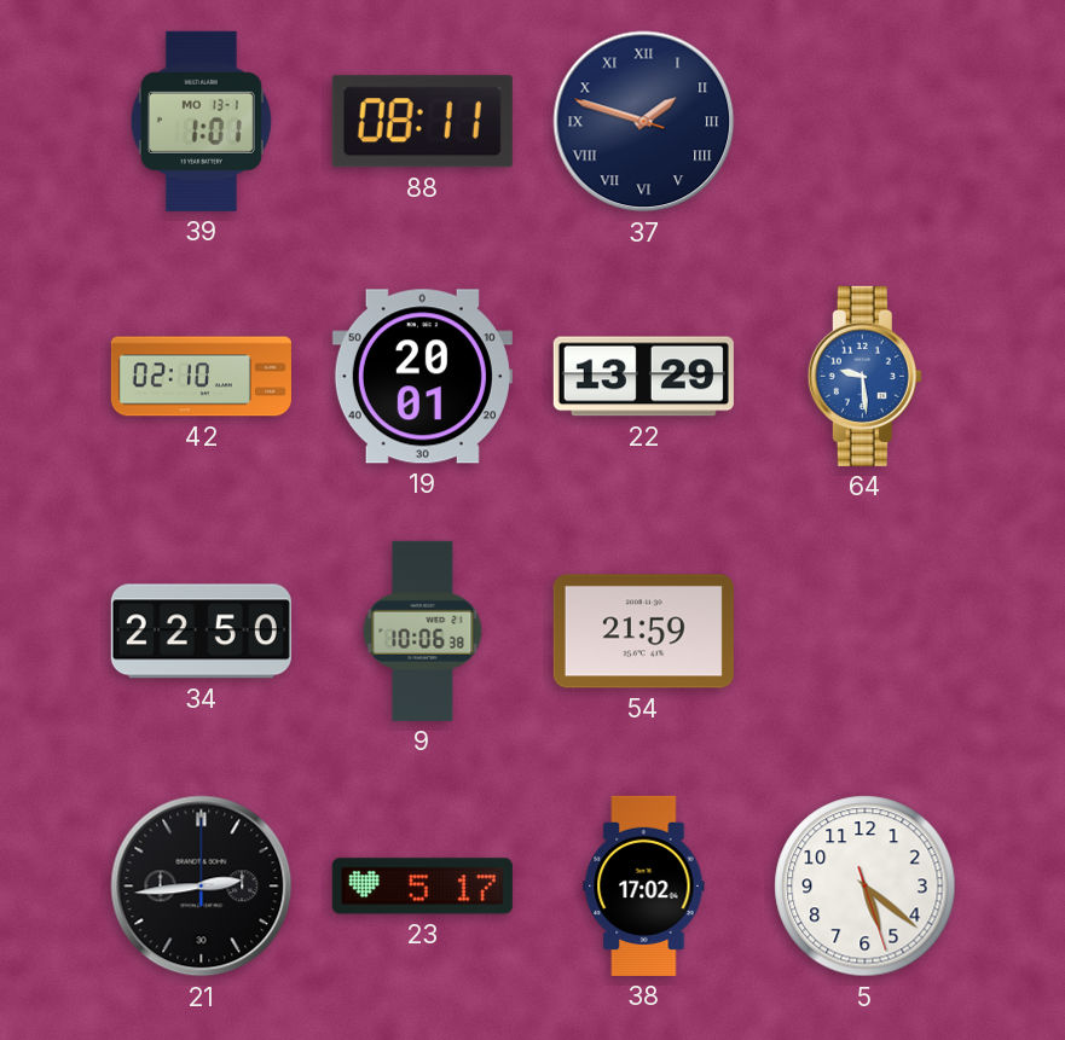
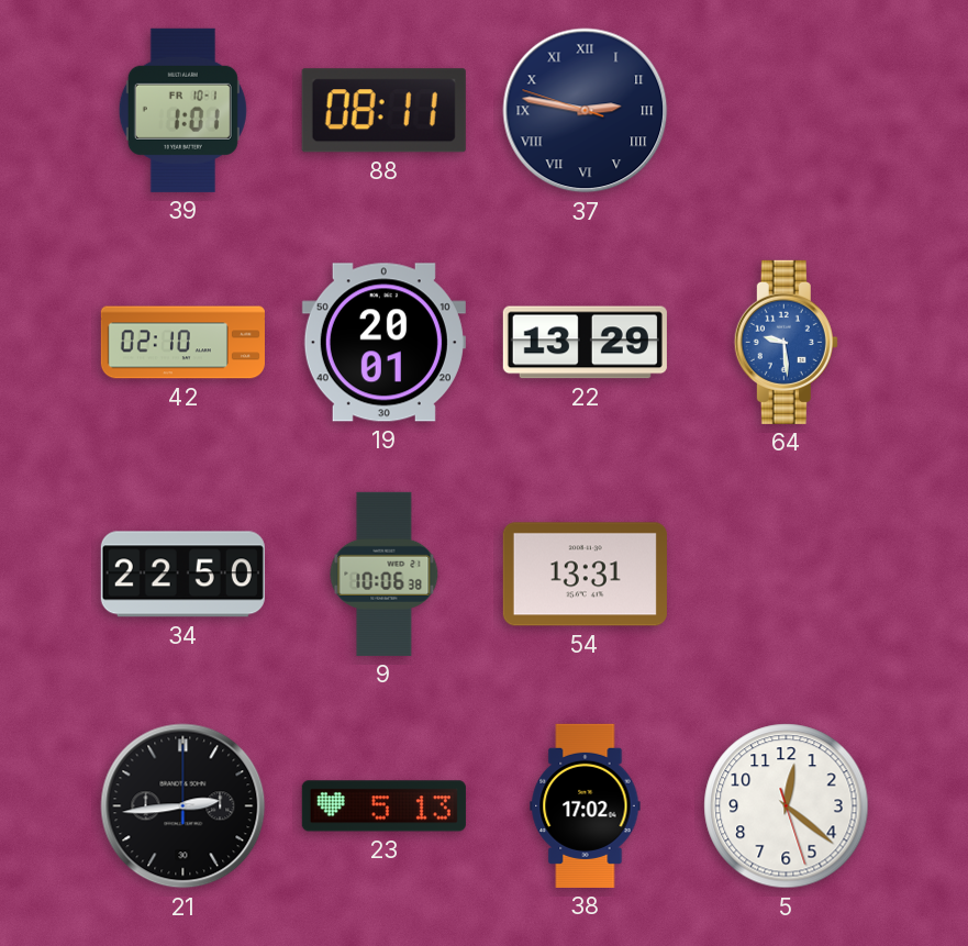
39 date: MO 13-1 -> FR 10-1 (182, 110)
37: 1:47 -> 2:46 (586, 111)
54: 21:59 -> 13:31 (585, 575)
23: 5:17 -> 5:13 (383, 806)
5: 5:21 -> 12:21 (787, 806)
